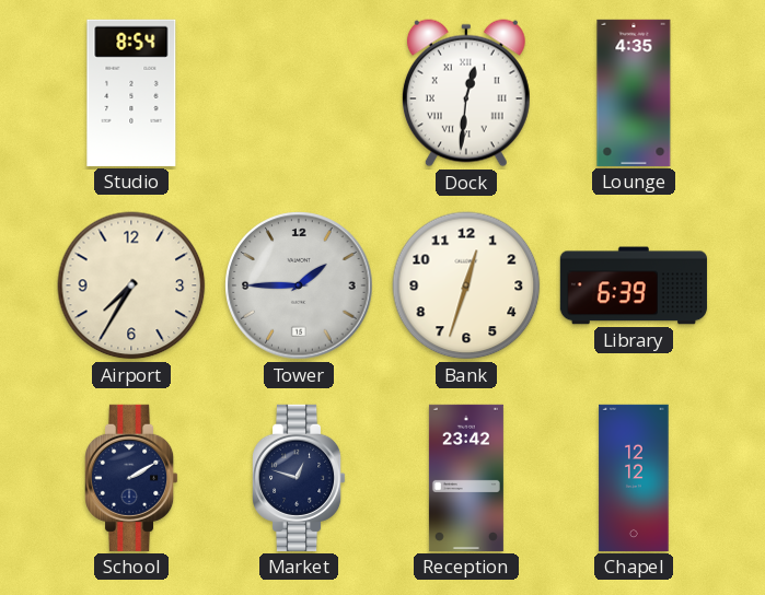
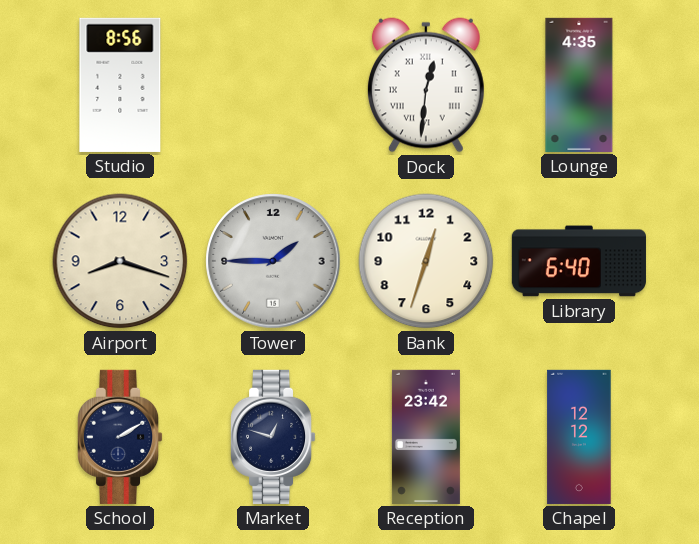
Studio: 8:54 -> 8:56 (120, 85)
Airport: 7:35 -> 8:18 (120, 261)
Library: 6:39 -> 6:40 (579, 261)
